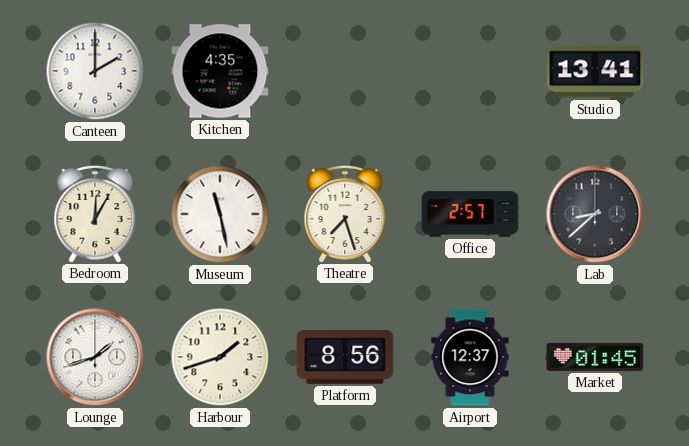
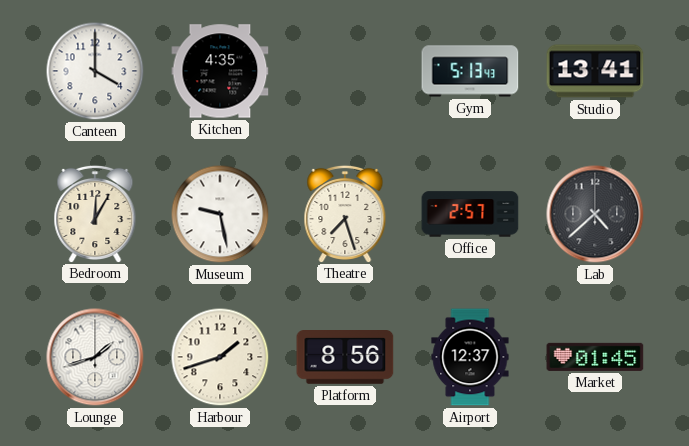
Canteen: 2:00 -> 4:00 (95, 71)
Gym: none -> 5:13 (470, 71)
Museum: 11:28 -> 9:28 (220, 214)
Lab: 8:38 -> 4:38 (595, 214)
